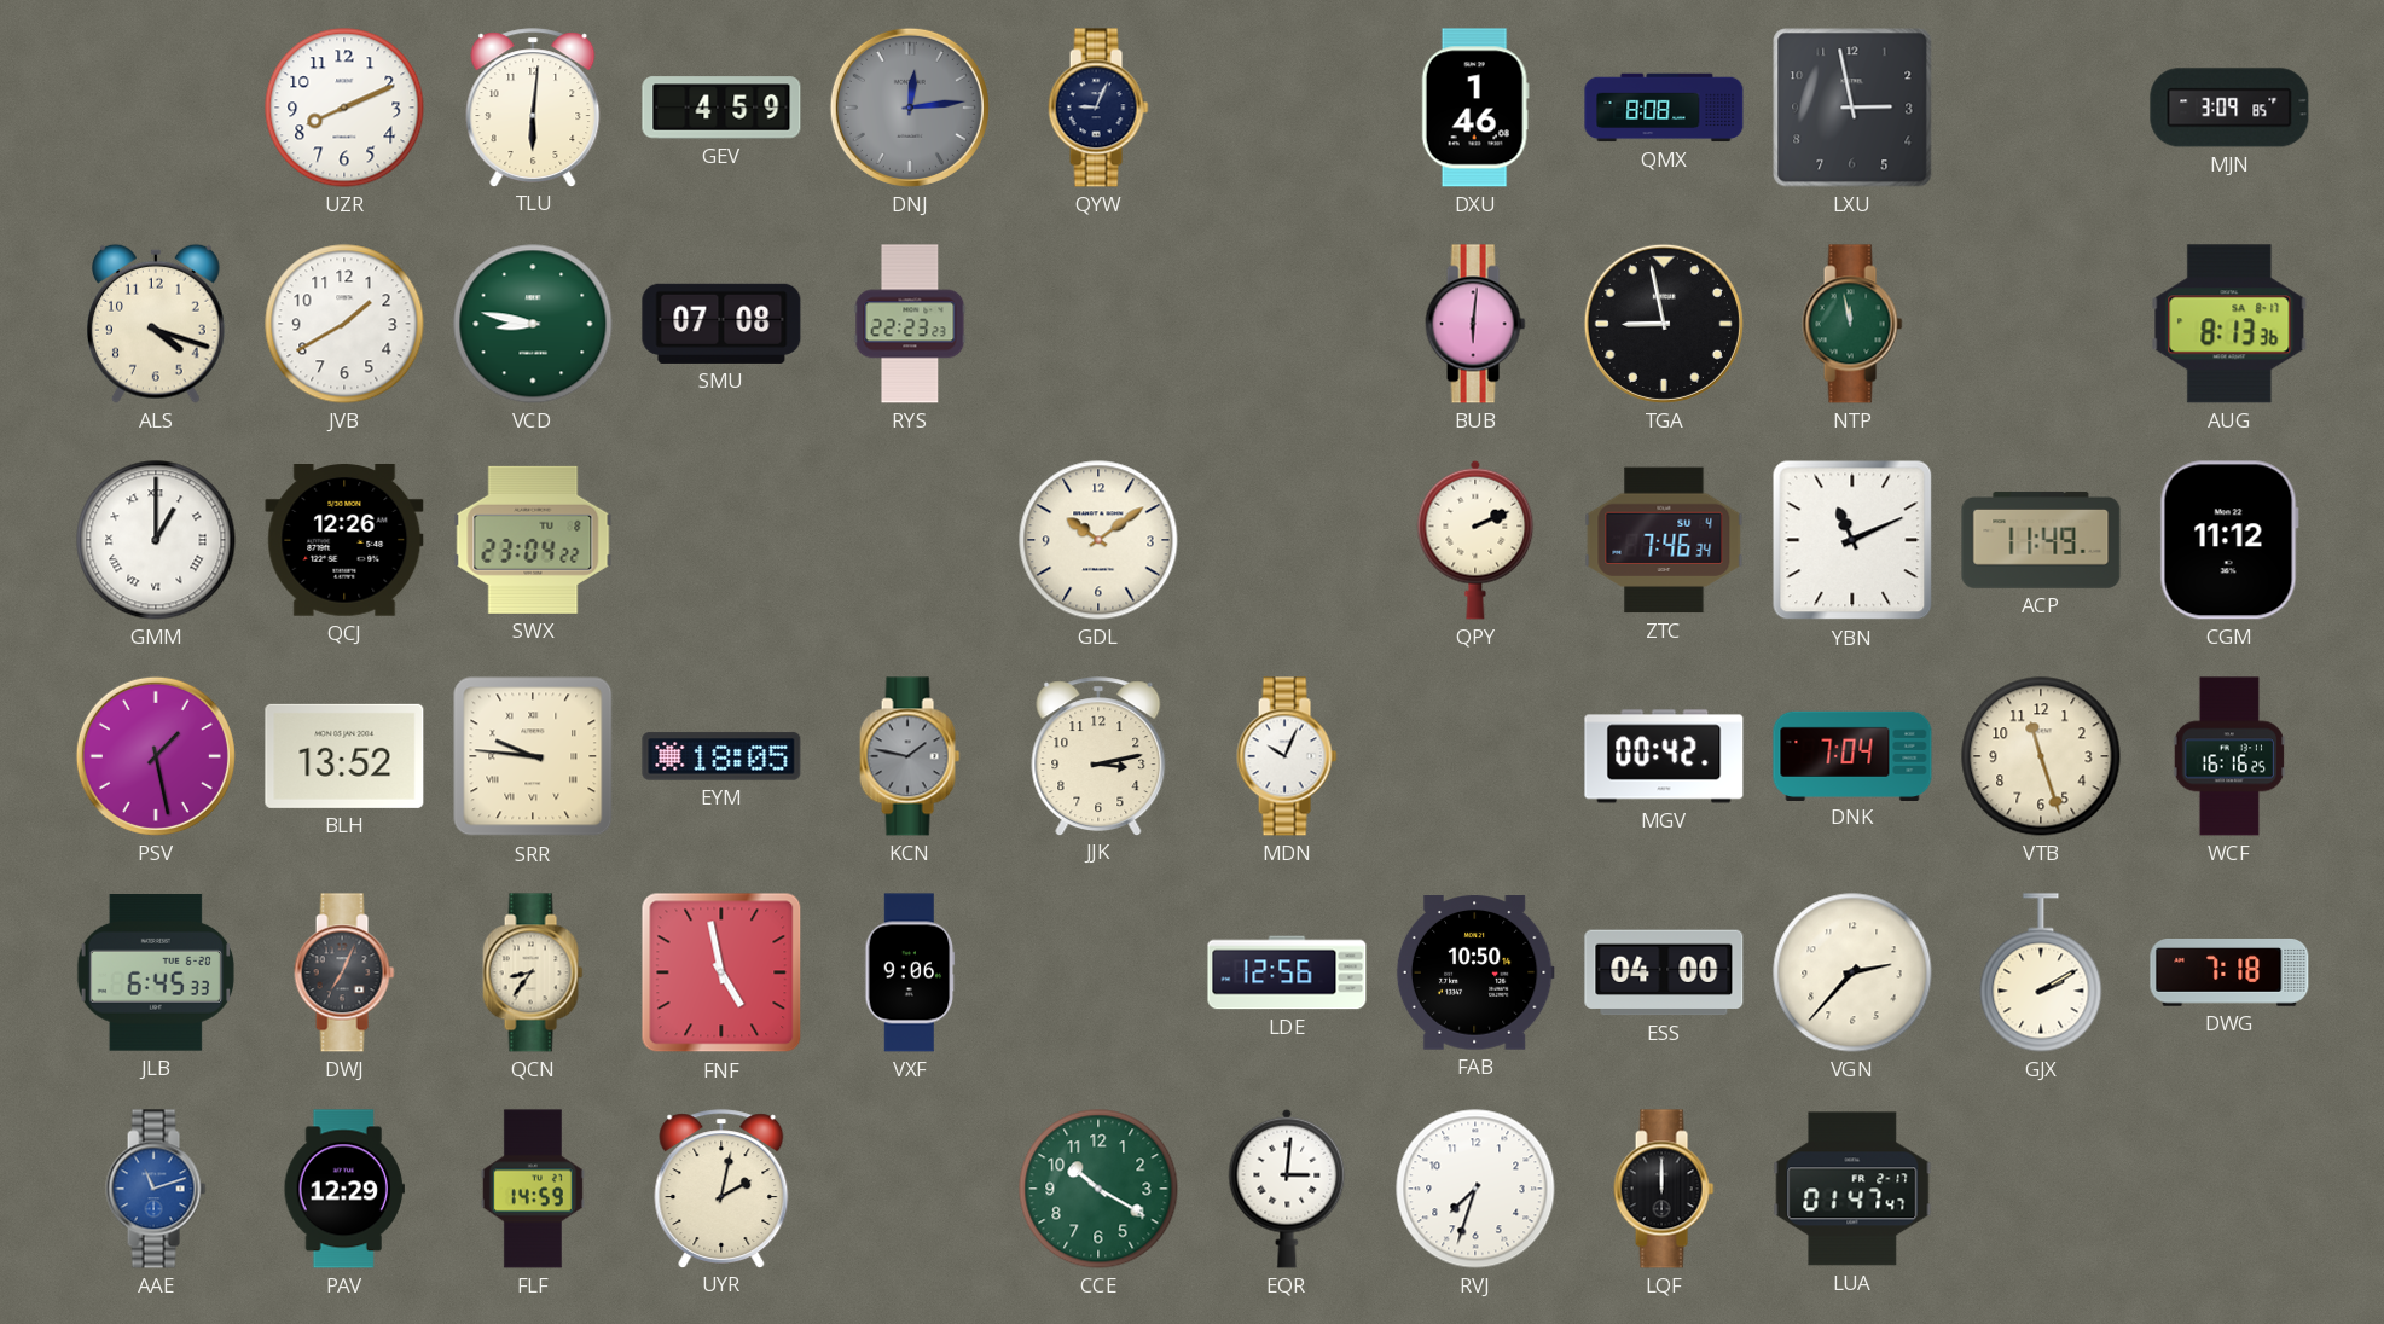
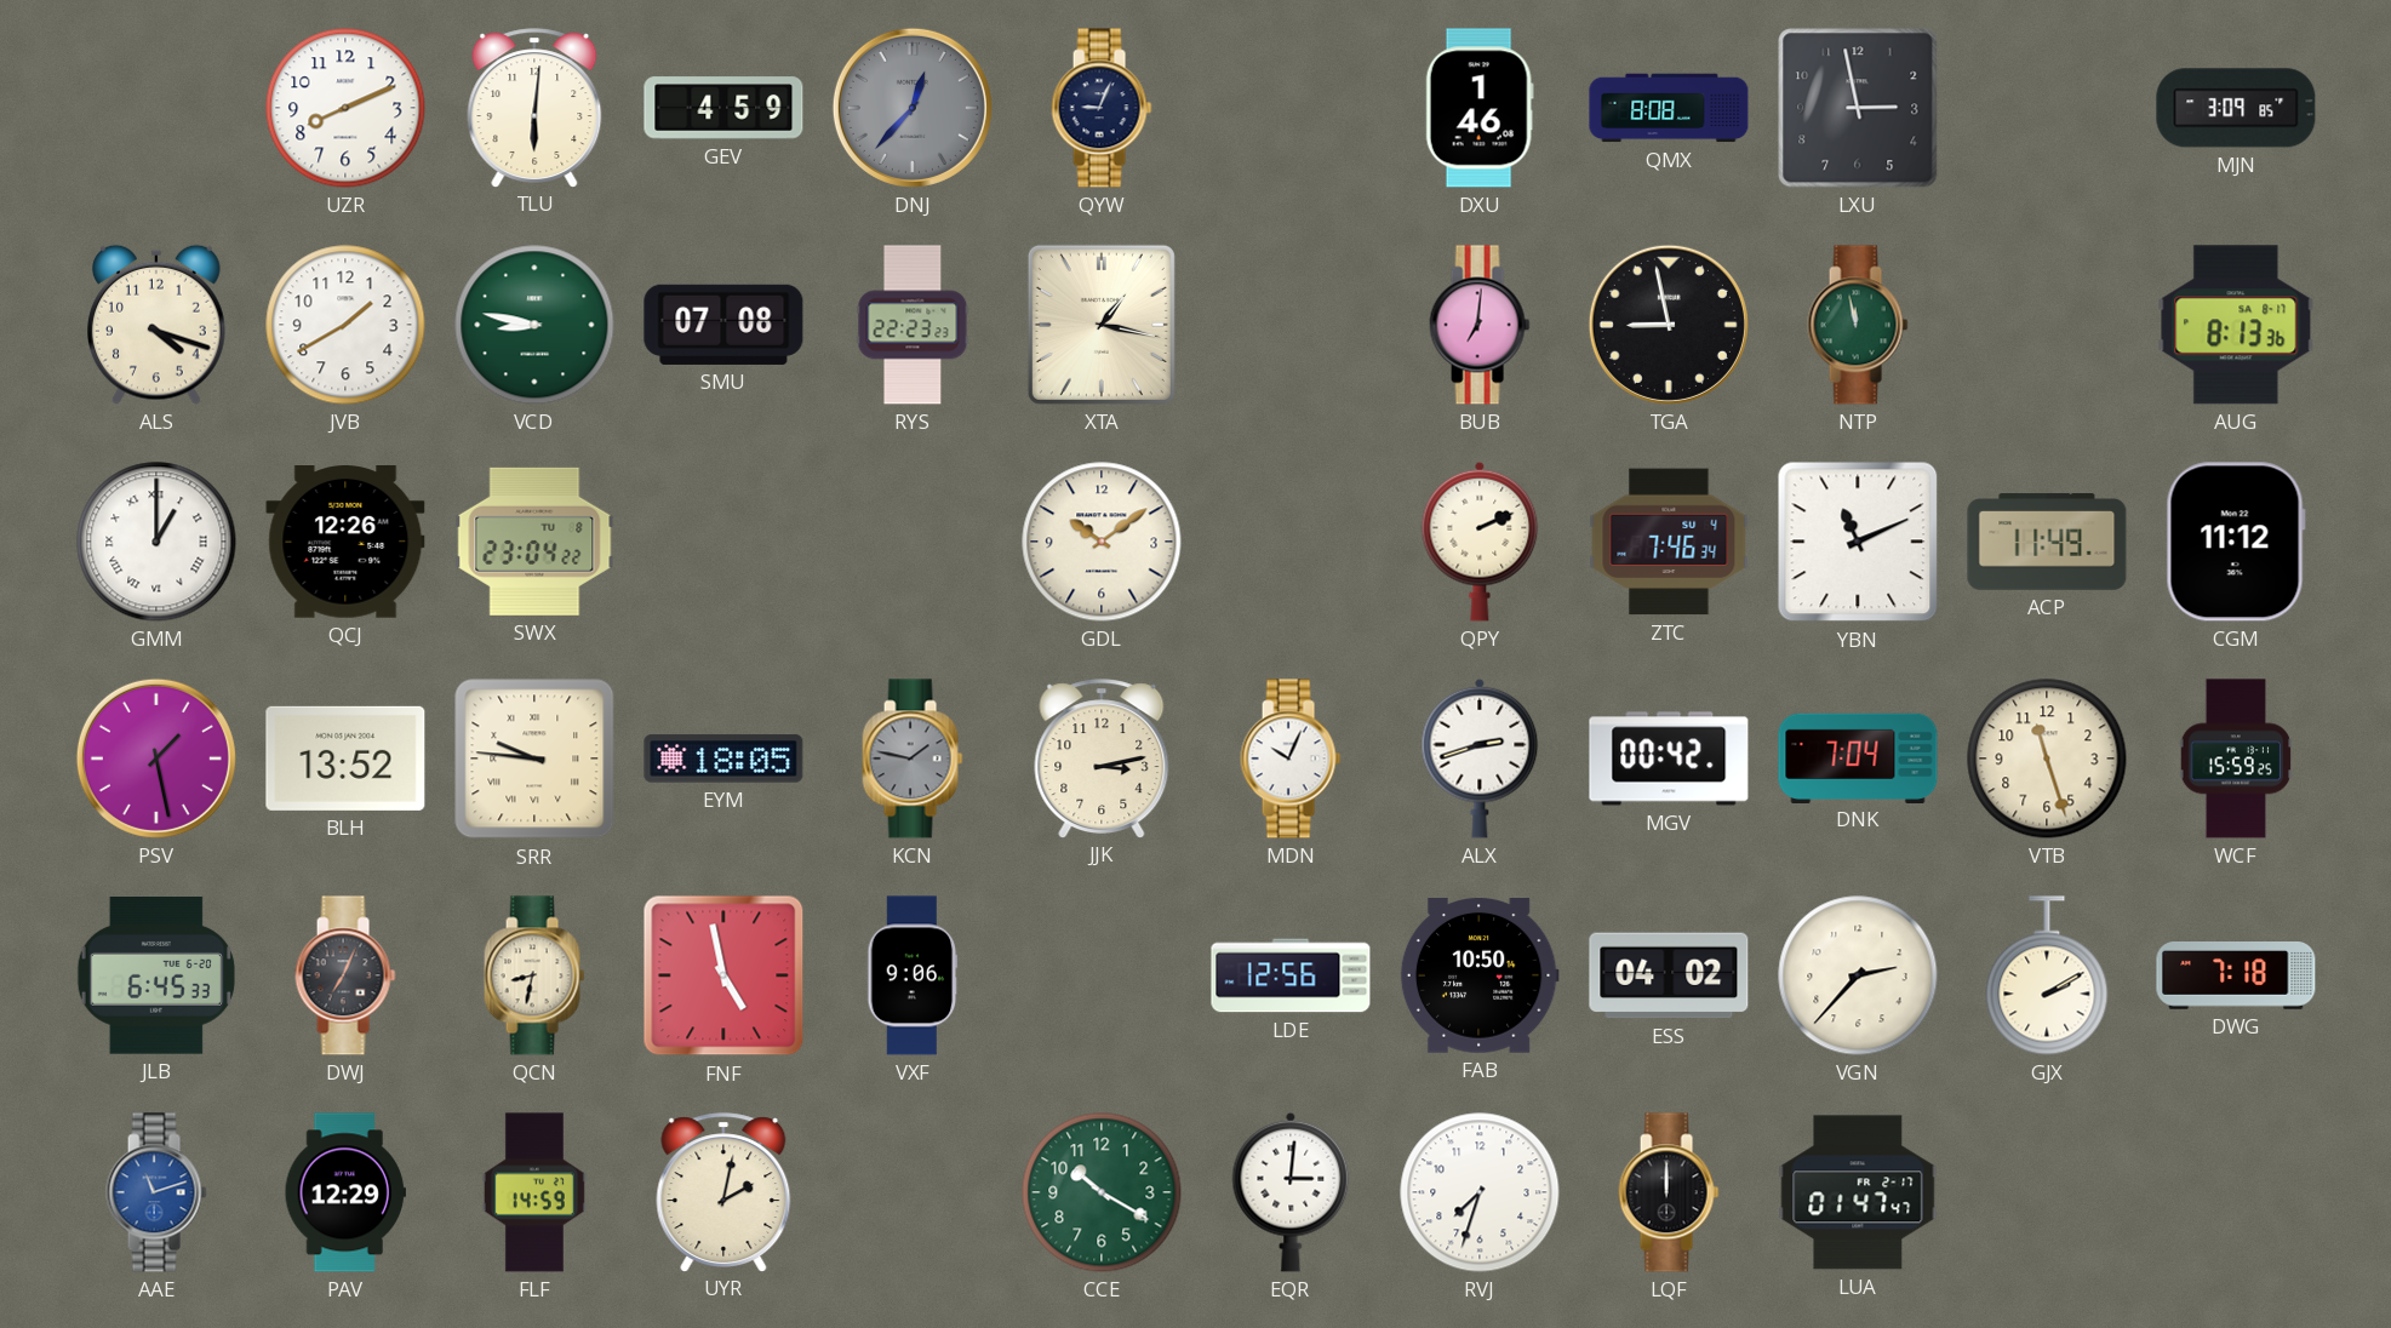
DNJ: 12:14 -> 12:37 (913, 108)
XTA: none -> 1:17 (1102, 325)
BUB: 6:01 -> 7:01 (1480, 325)
ALX: none -> 2:42 (1480, 759)
WCF: 16:16 -> 15:59 (2236, 759)
QCN: 8:36 -> 8:32 (534, 975)
ESS: 04:00 -> 04:02 (1669, 975)
